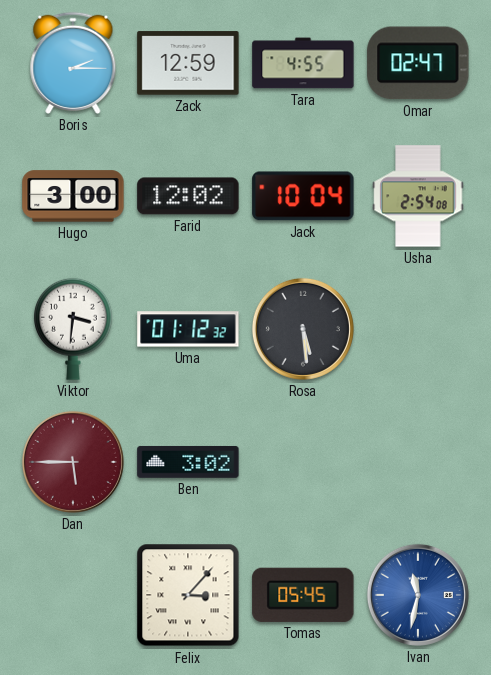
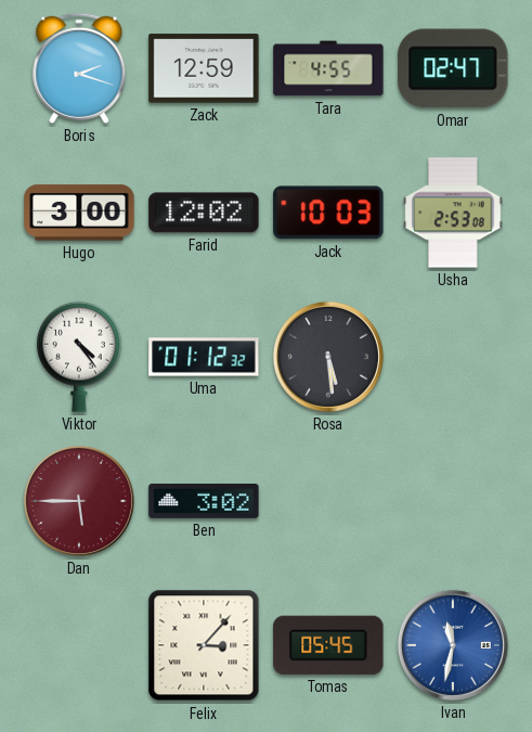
Boris: 2:15 -> 2:18 (79, 68)
Jack: 10:04 -> 10:03 (328, 213)
Usha: 2:54 -> 2:53 (453, 213)
Viktor: 3:31 -> 4:24 (80, 357)
